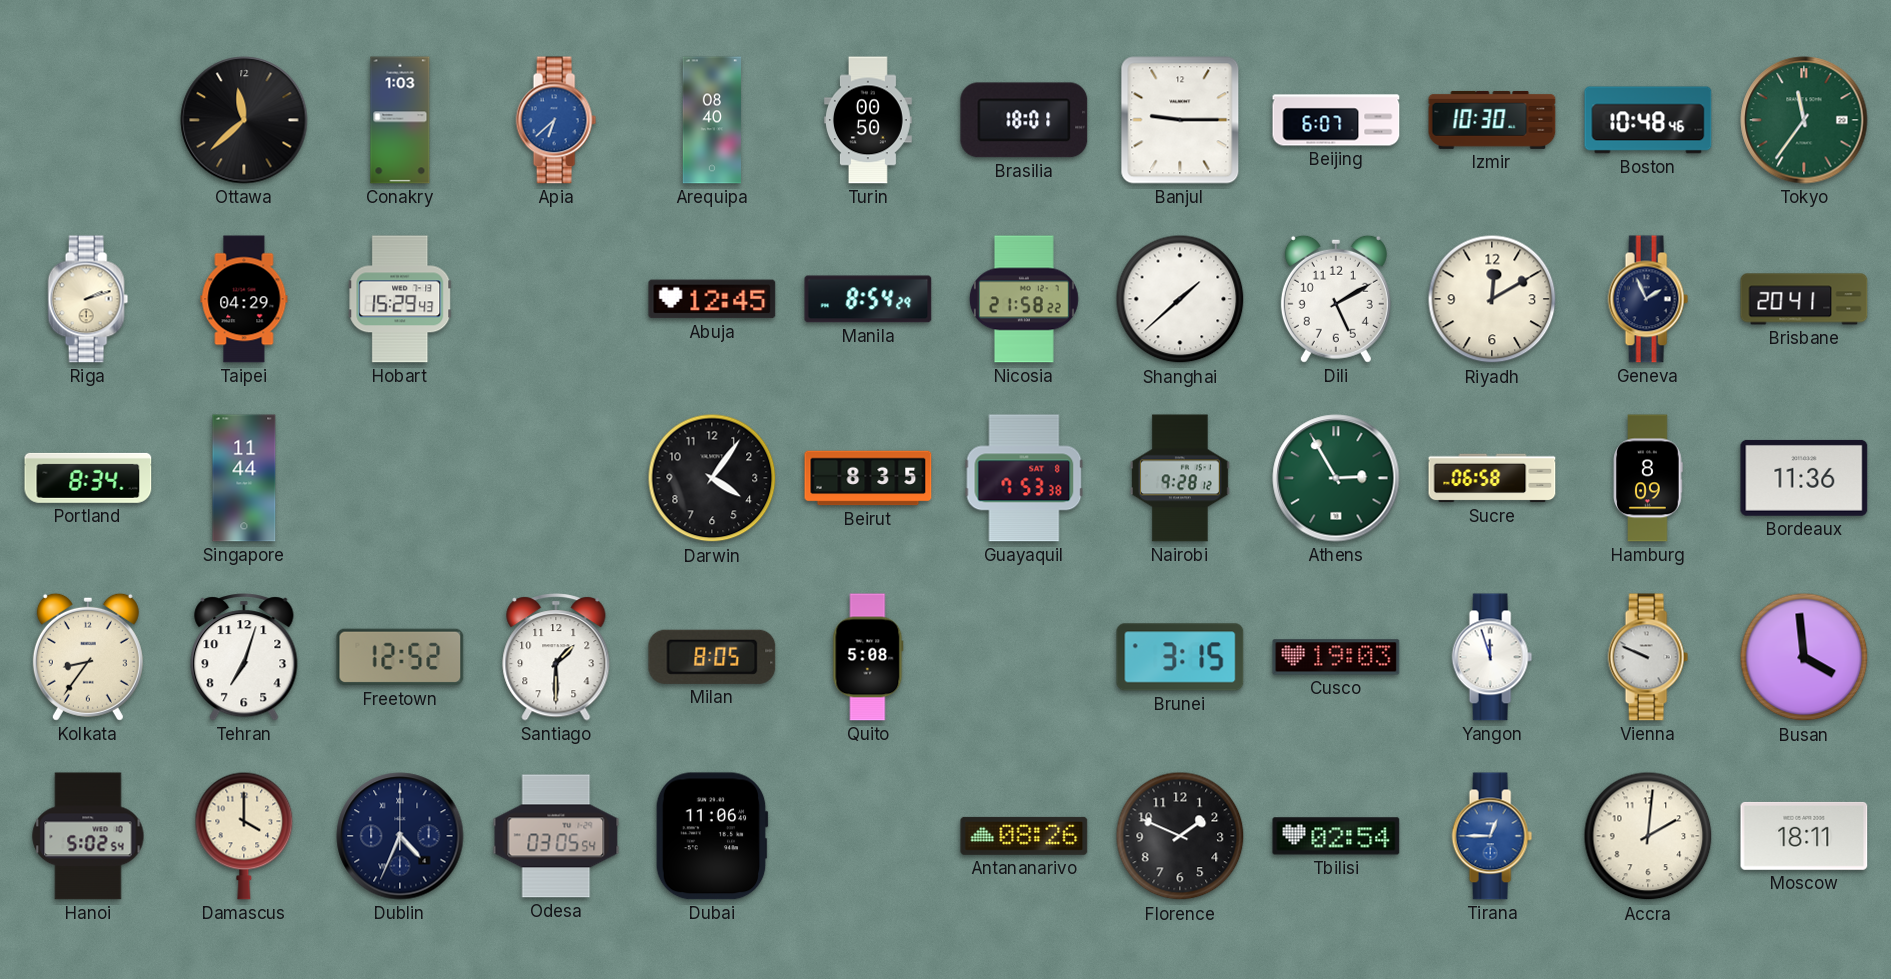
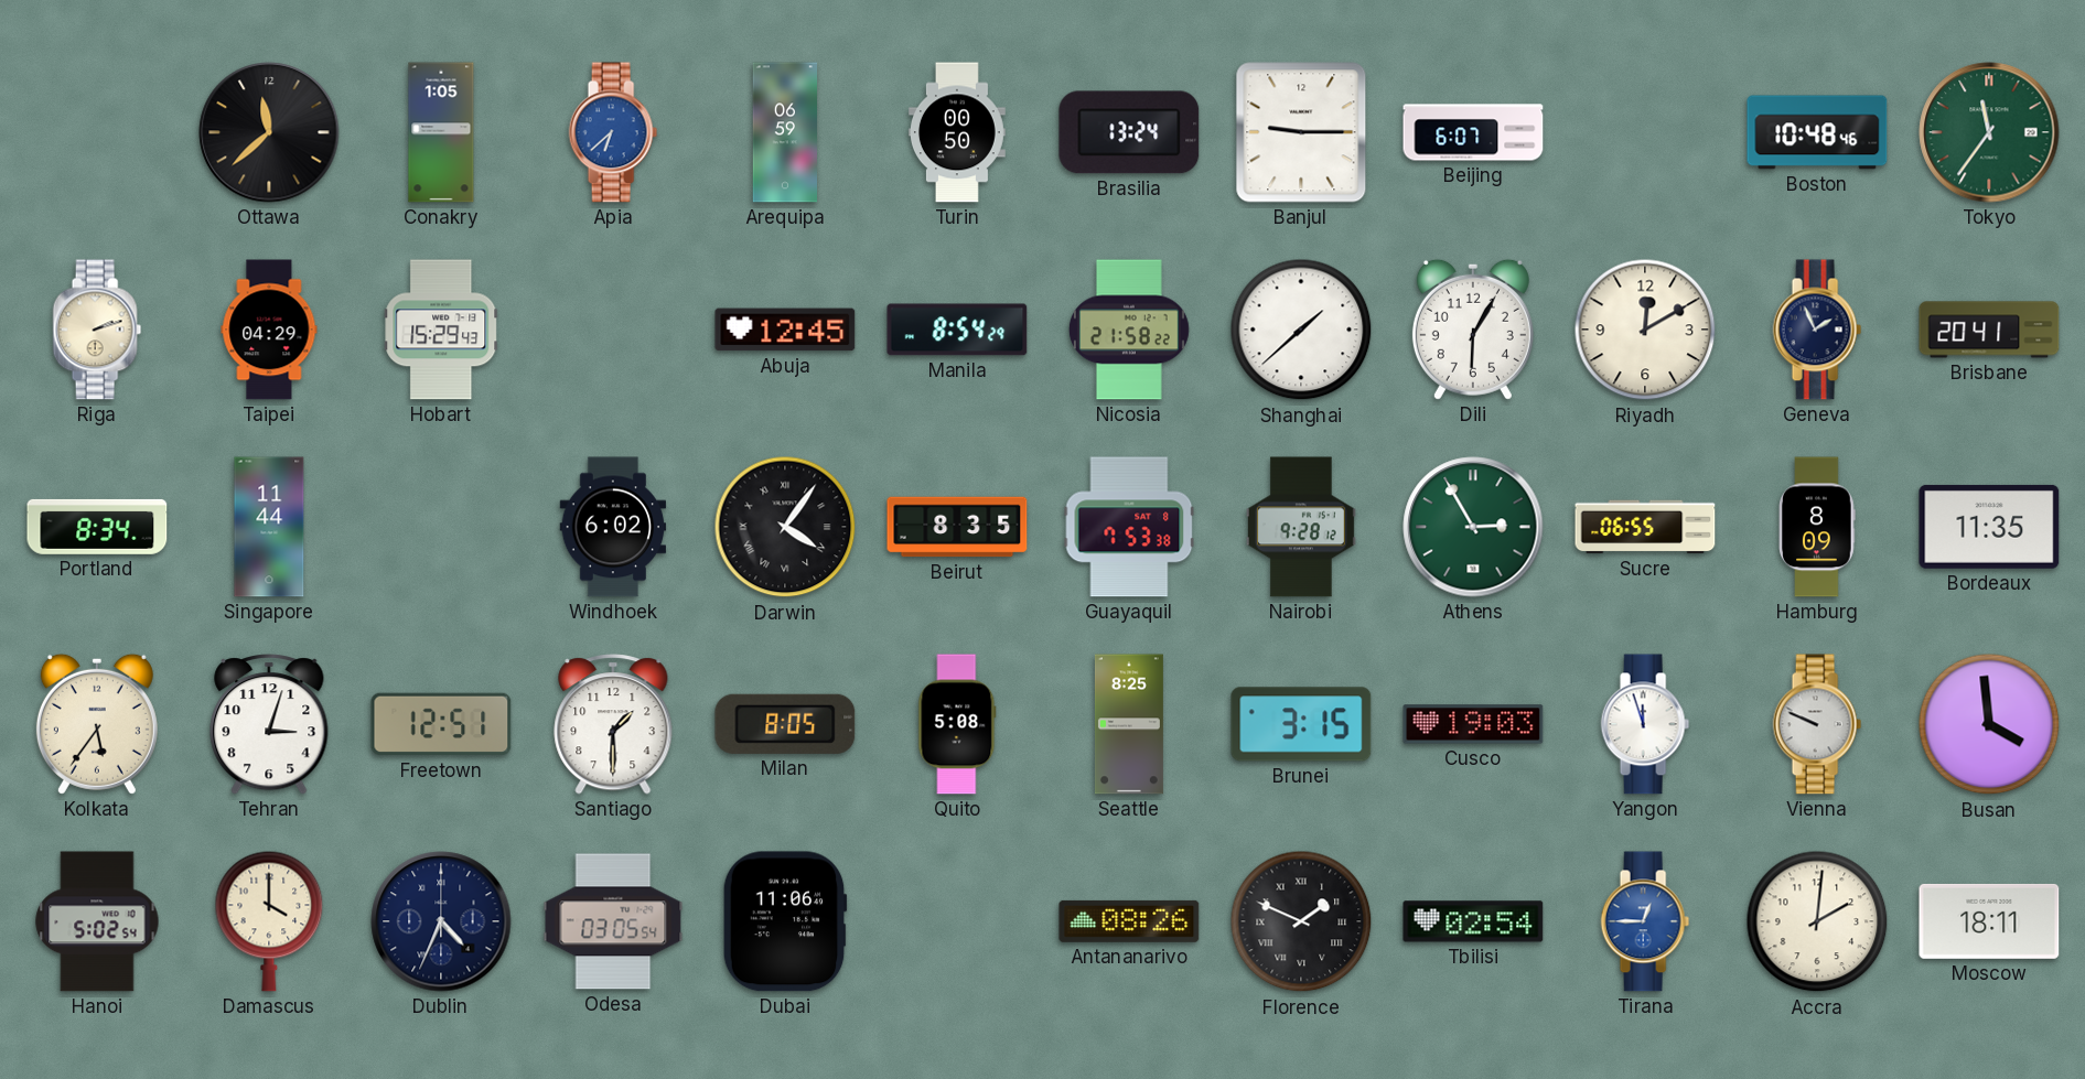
Conakry: 1:03 -> 1:05 (441, 132)
Arequipa: 08:40 -> 06:59 (785, 132)
Brasilia: 18:01 -> 13:24 (1129, 132)
Izmir: 10:30 -> none (1492, 120)
Dili: 5:10 -> 6:05 (1473, 330)
Windhoek: none -> 6:02 (613, 527)
Darwin numerals: Arabic -> Roman (785, 527)
Sucre: 06:58 -> 06:55 (1645, 527)
Bordeaux: 11:36 -> 11:35 (1989, 527)
Kolkata: 8:36 -> 5:36 (97, 724)
Tehran: 7:03 -> 3:03 (269, 724)
Freetown: 12:52 -> 12:51 (441, 724)
Seattle: none -> 8:25 (1129, 724)
Florence numerals: Arabic -> Roman (1301, 921)
